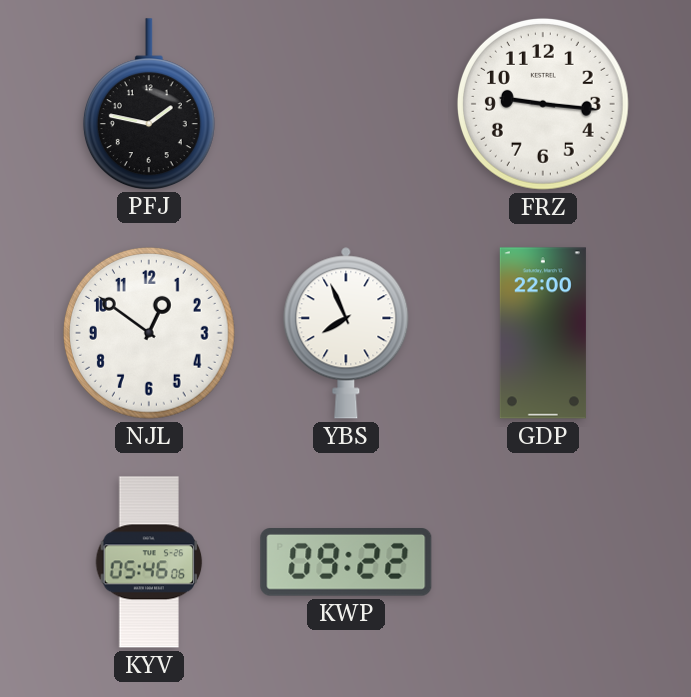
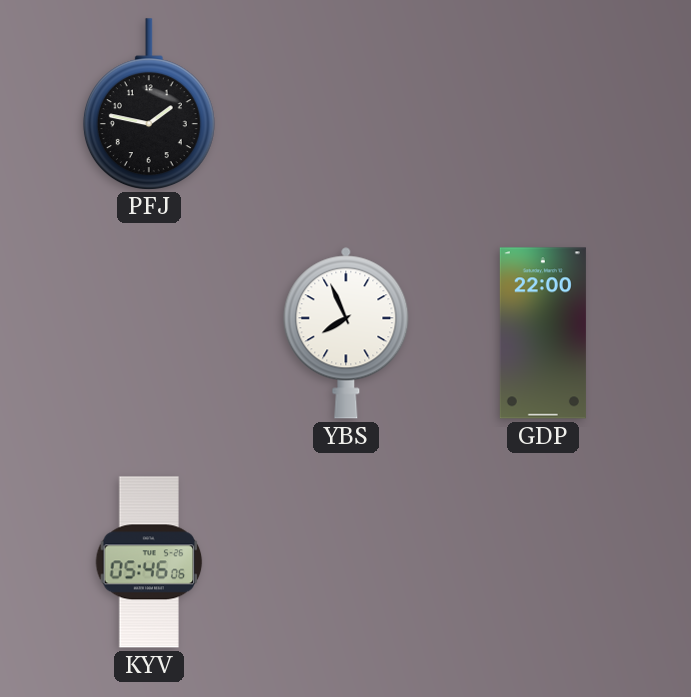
FRZ: 9:16 -> none (543, 104)
NJL: 12:51 -> none (149, 333)
KWP: 09:22 -> none (346, 563)
